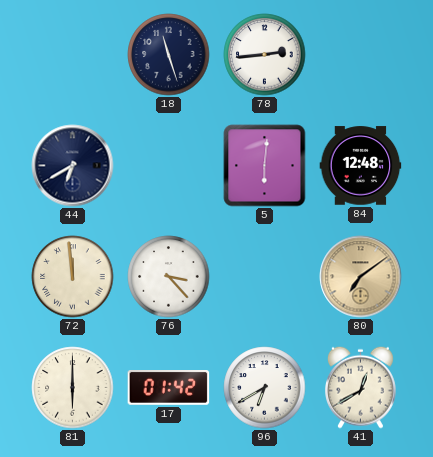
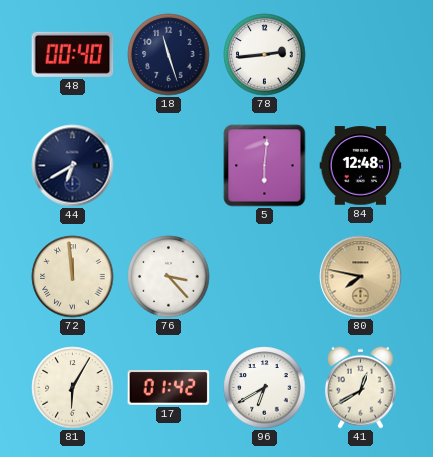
48: none -> 00:40 (73, 54)
80: 7:09 -> 7:47 (361, 277)
81: 6:00 -> 6:05 (73, 388)
